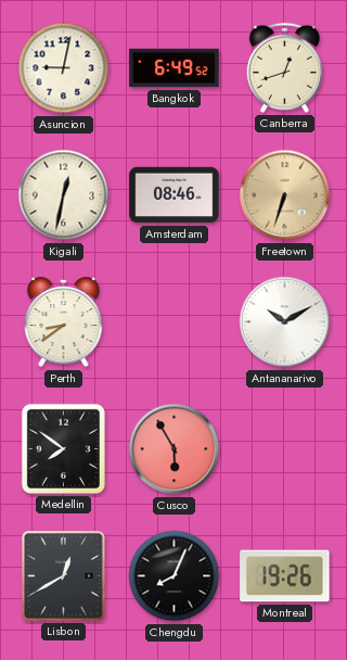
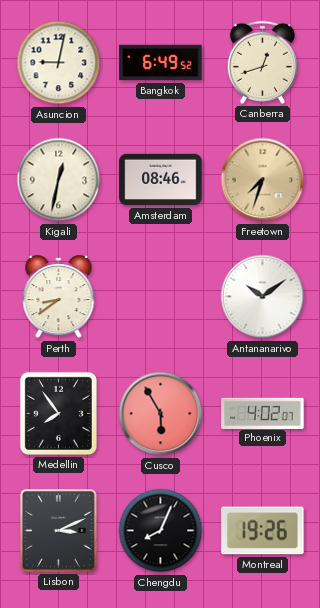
Freetown: 6:33 -> 7:33 (263, 180)
Antananarivo: 10:10 -> 10:09 (263, 297)
Medellin: 7:51 -> 7:54 (58, 413)
Phoenix: none -> 4:02 (263, 413)
Lisbon: 12:40 -> 3:11 (59, 531)
